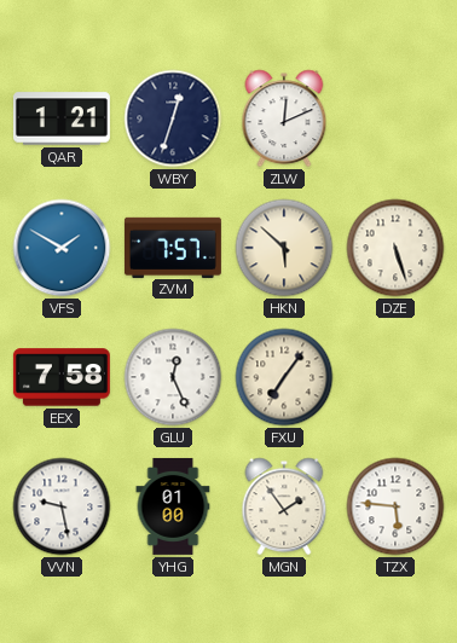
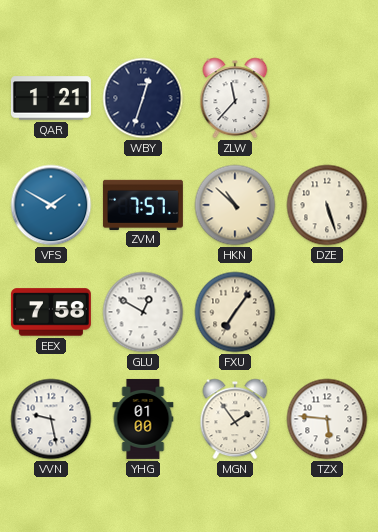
ZLW: 12:11 -> 11:37 (235, 98)
HKN: 5:52 -> 10:52 (235, 205)
GLU: 12:26 -> 12:50 (143, 312)
